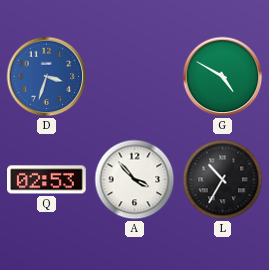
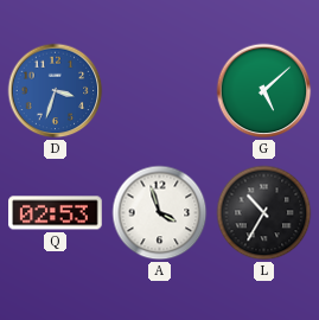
G: 4:50 -> 5:08 (264, 91)
A: 3:53 -> 3:57 (160, 213)
